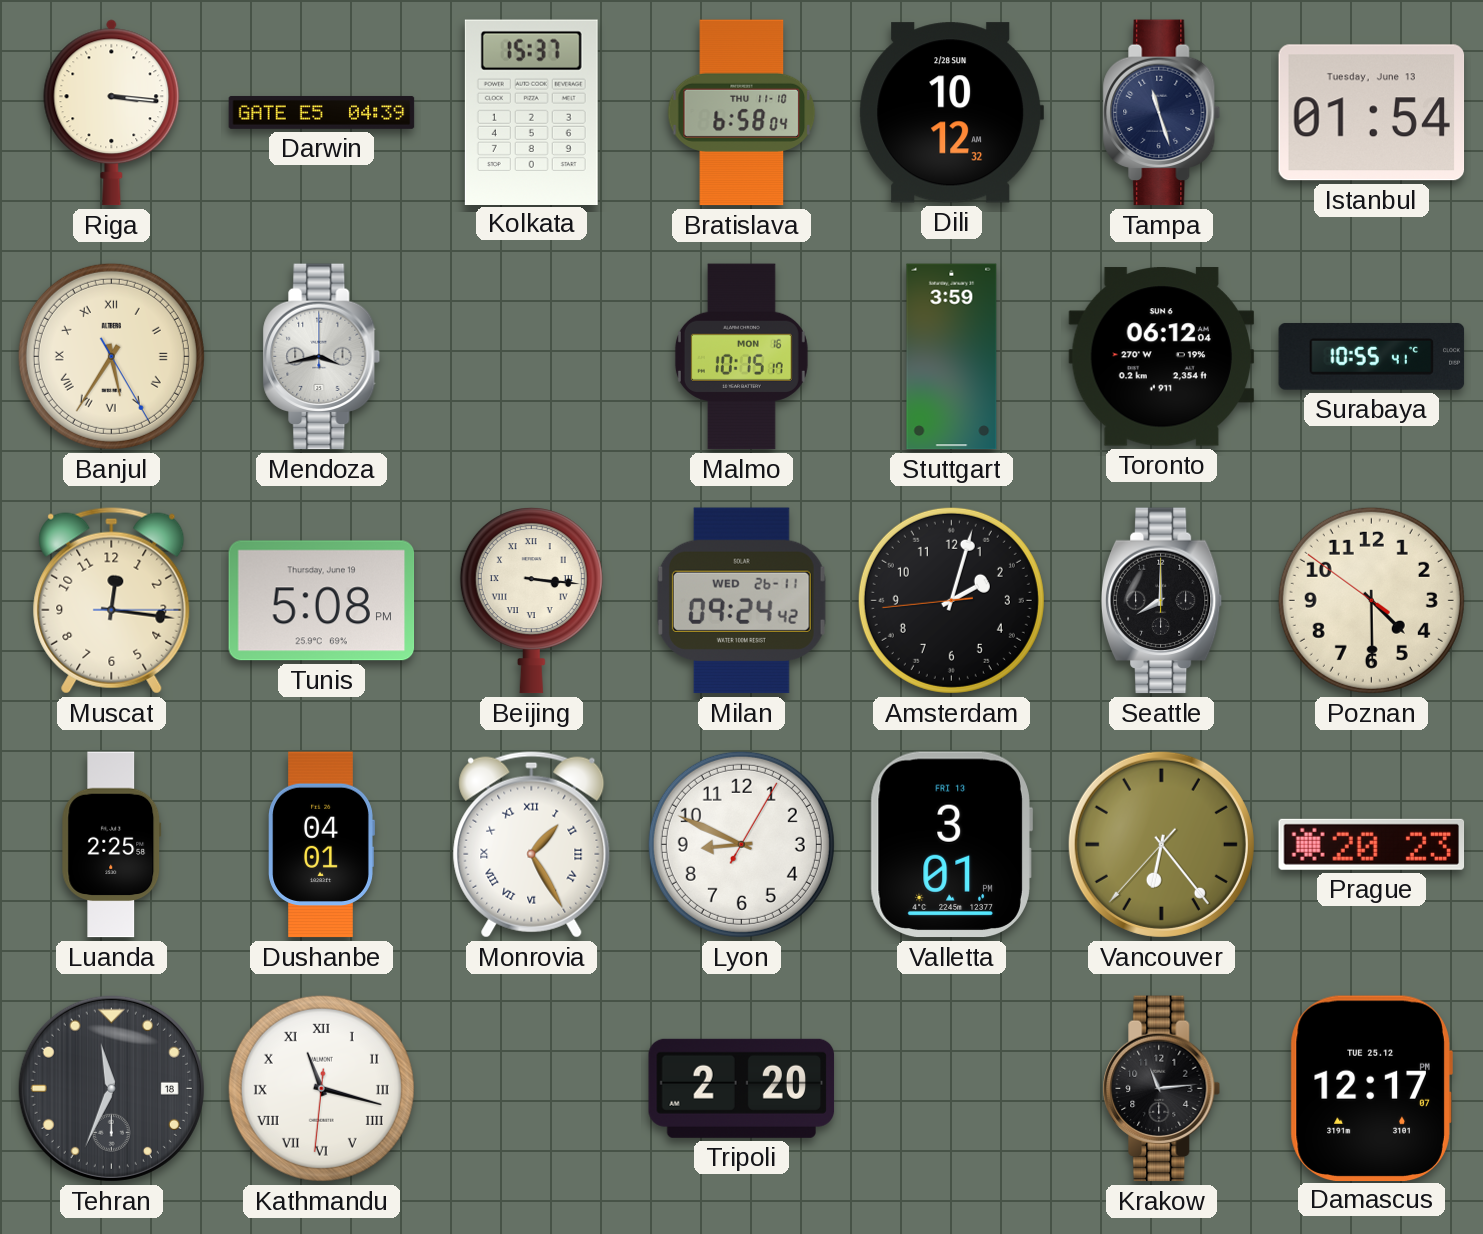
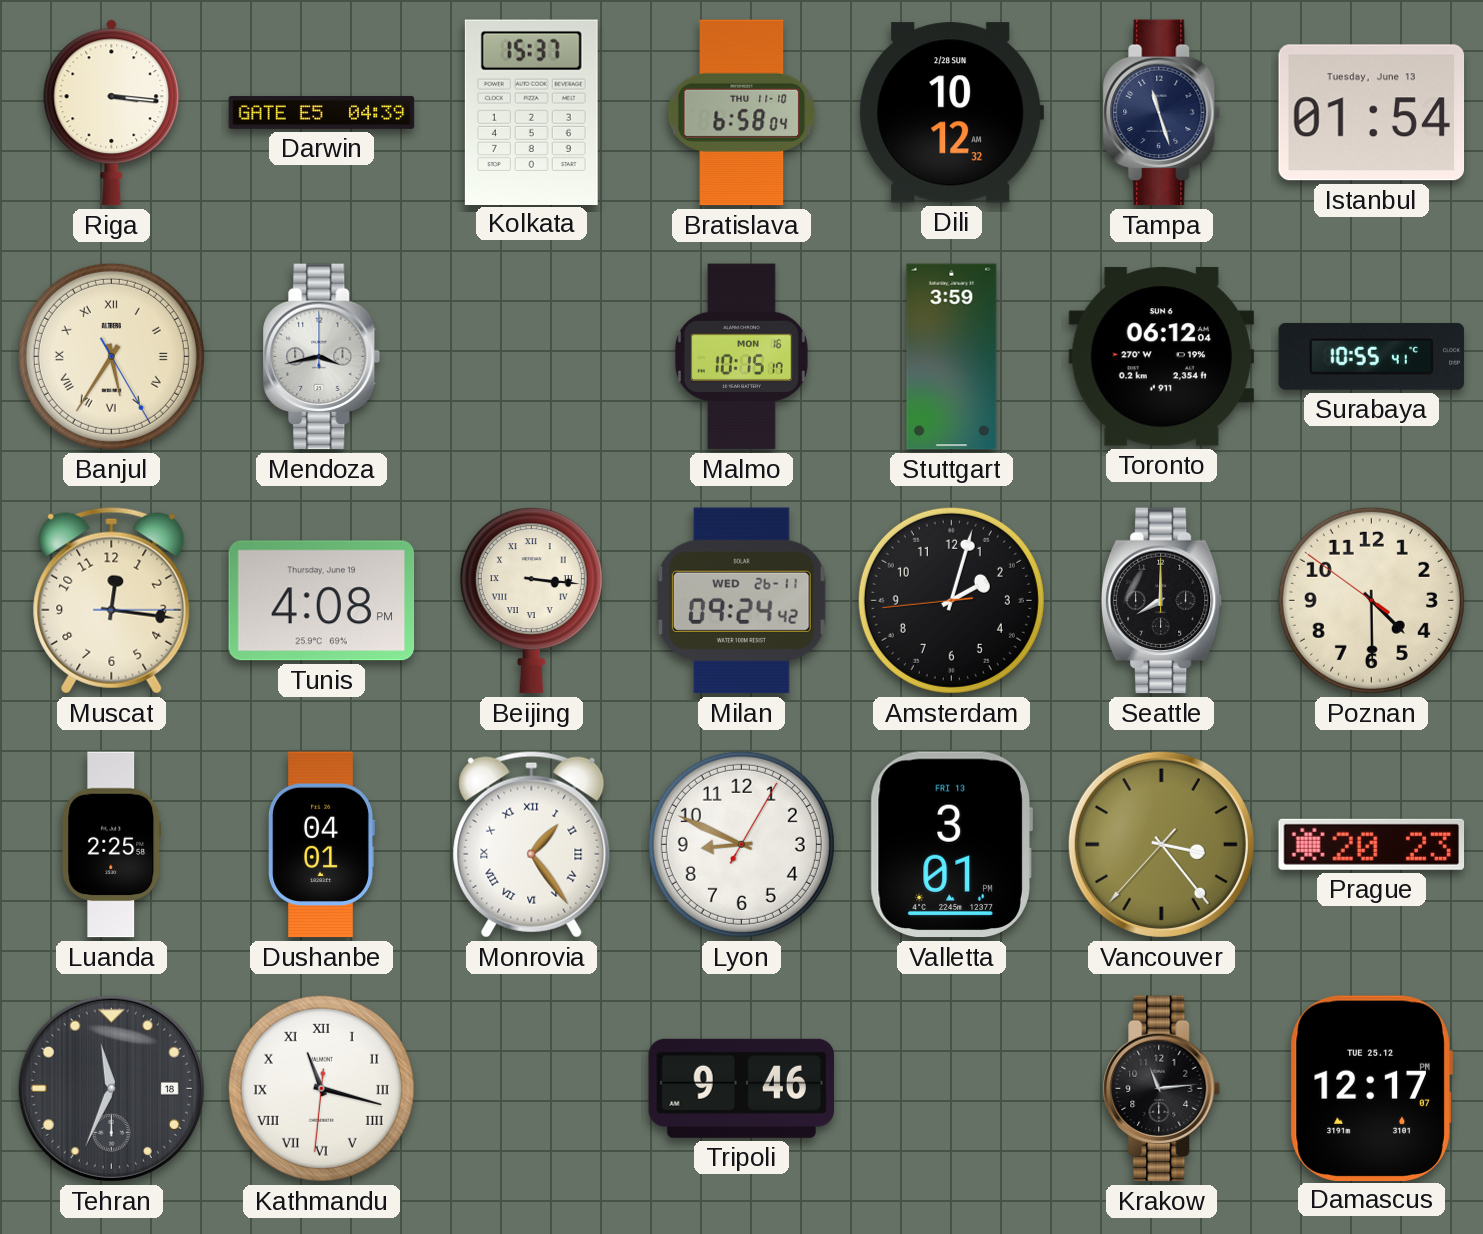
Tunis: 5:08 -> 4:08 (322, 601)
Monrovia: 1:25 -> 1:24 (532, 844)
Vancouver: 6:23 -> 3:23 (1161, 844)
Tripoli: 2:20 -> 9:46 (742, 1088)
